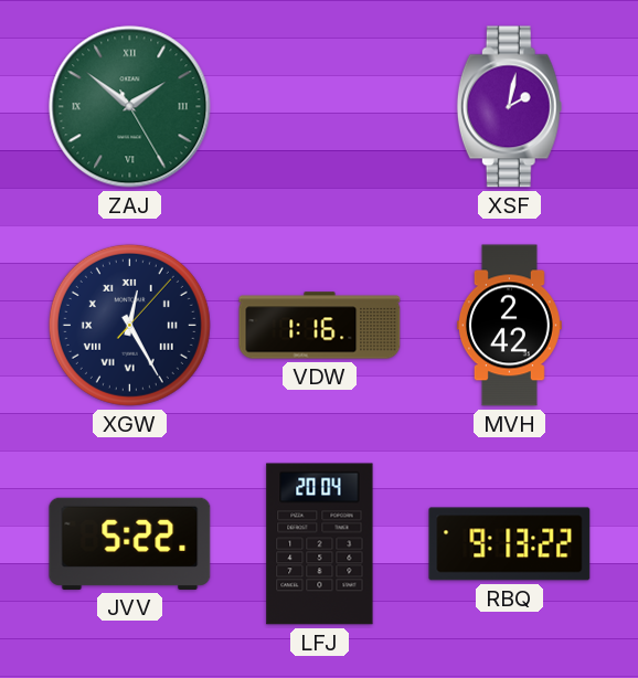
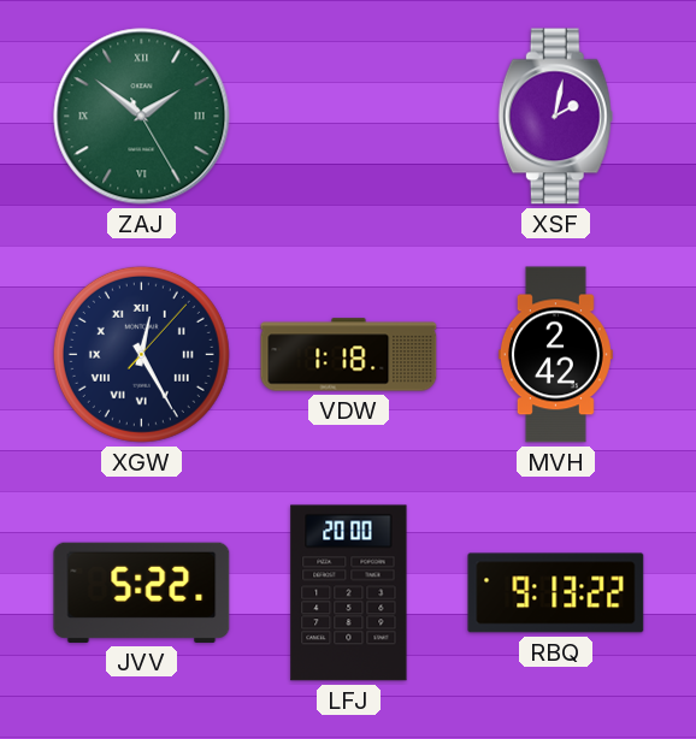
VDW: 1:16 -> 1:18 (349, 355)
LFJ: 20:04 -> 20:00 (349, 593)
